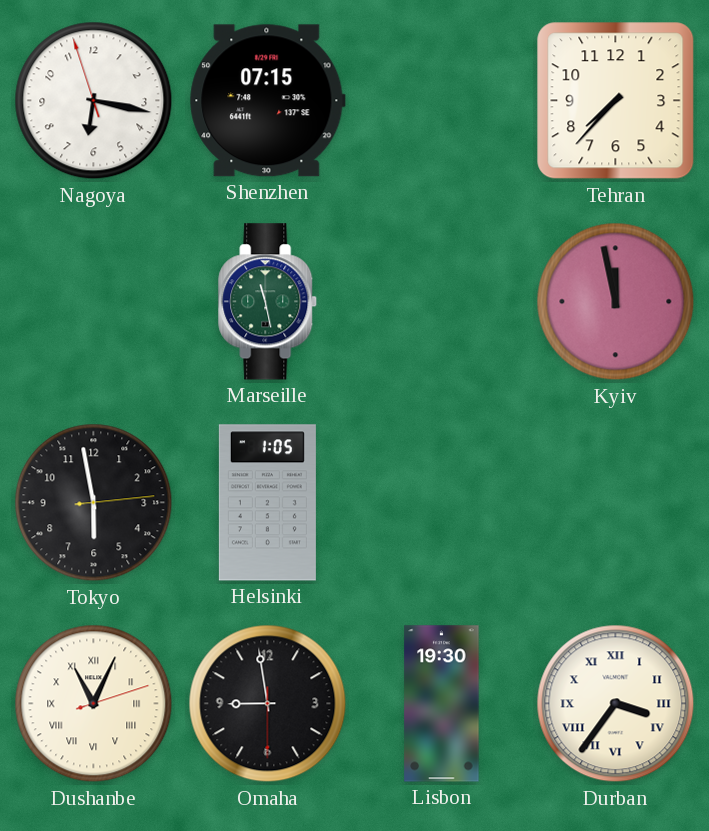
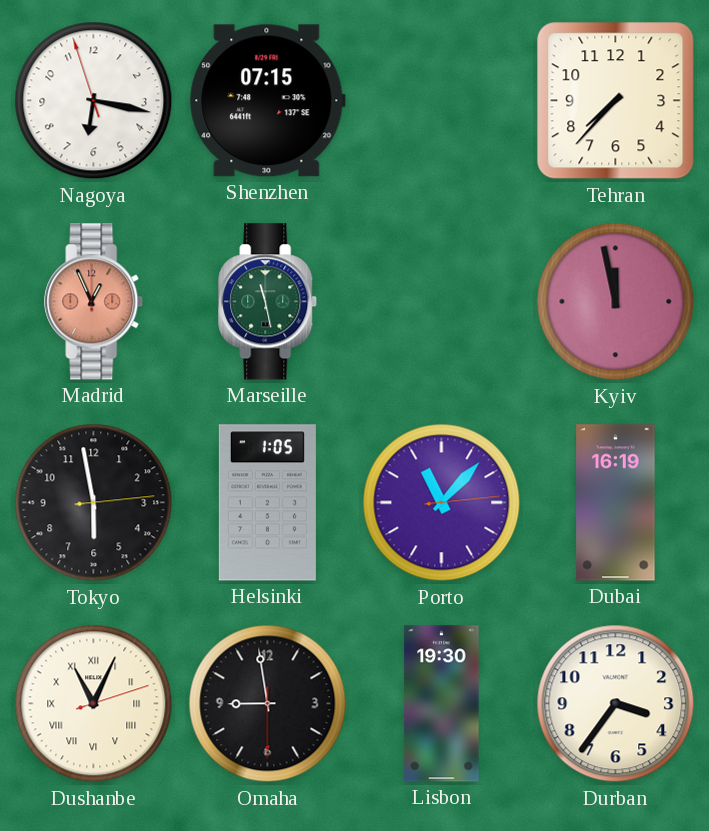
Madrid: none -> 12:56 (94, 302)
Porto: none -> 11:07 (442, 503)
Dubai: none -> 16:19 (616, 503)
Durban numerals: Roman -> Arabic (616, 704)
